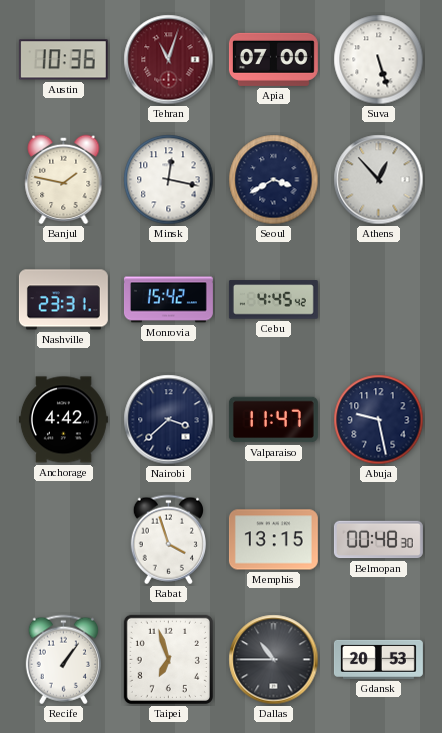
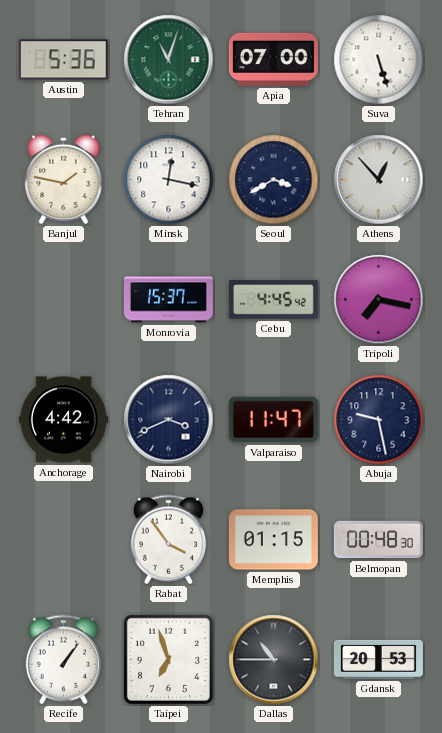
Austin: 10:36 -> 5:36 (63, 60)
Tehran dial: burgundy -> green (169, 60)
Nashville: 23:31 -> none (63, 300)
Monrovia: 15:42 -> 15:37 (168, 300)
Tripoli: none -> 7:17 (379, 300)
Nairobi: 3:38 -> 3:41 (169, 420)
Rabat: 3:57 -> 3:54 (168, 540)
Memphis: 13:15 -> 01:15 (273, 540)
